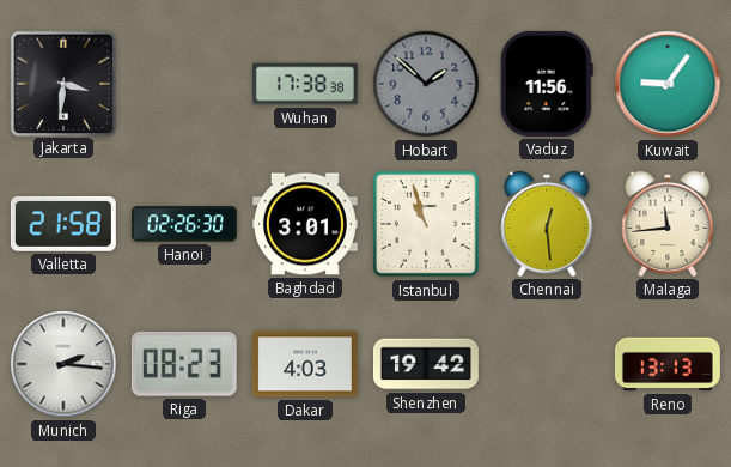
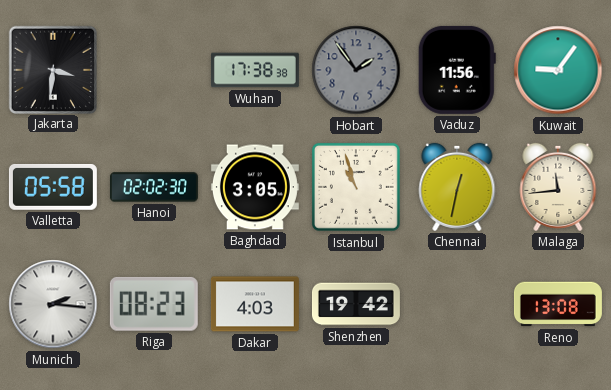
Hobart: 1:52 -> 1:54 (356, 70)
Valletta: 21:58 -> 05:58 (53, 187)
Hanoi: 02:26 -> 02:02 (154, 187)
Baghdad: 3:01 -> 3:05 (255, 187)
Chennai: 12:29 -> 12:32 (457, 187)
Reno: 13:13 -> 13:08 (558, 304)
